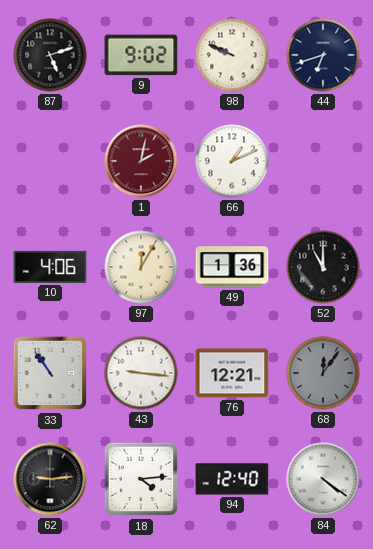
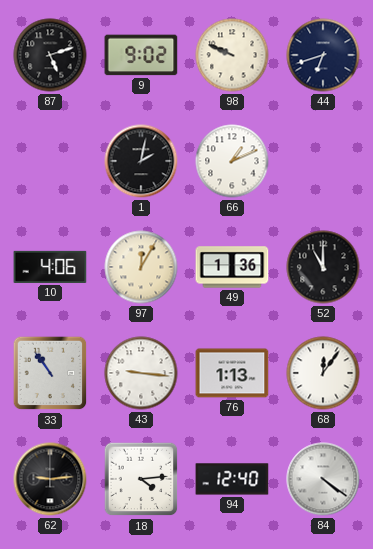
1 dial: burgundy -> black (141, 161)
76: 12:21 -> 1:13 (232, 373)
68 dial: grey -> white (323, 373)
